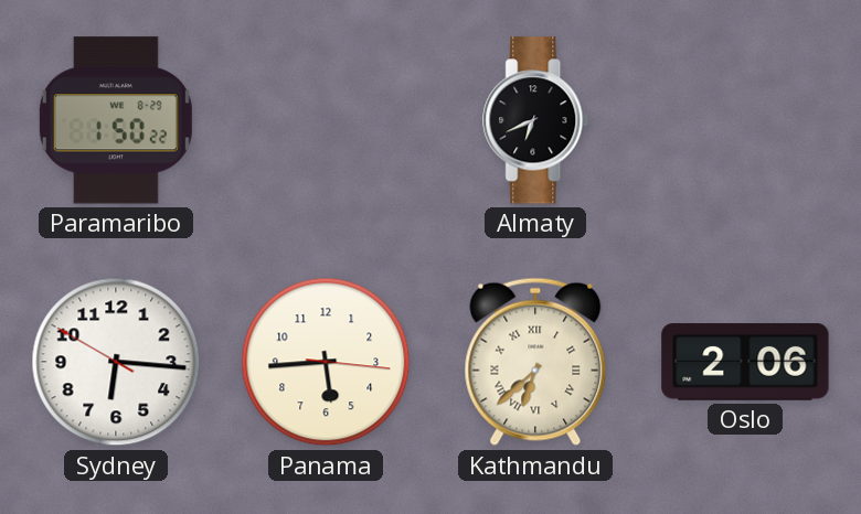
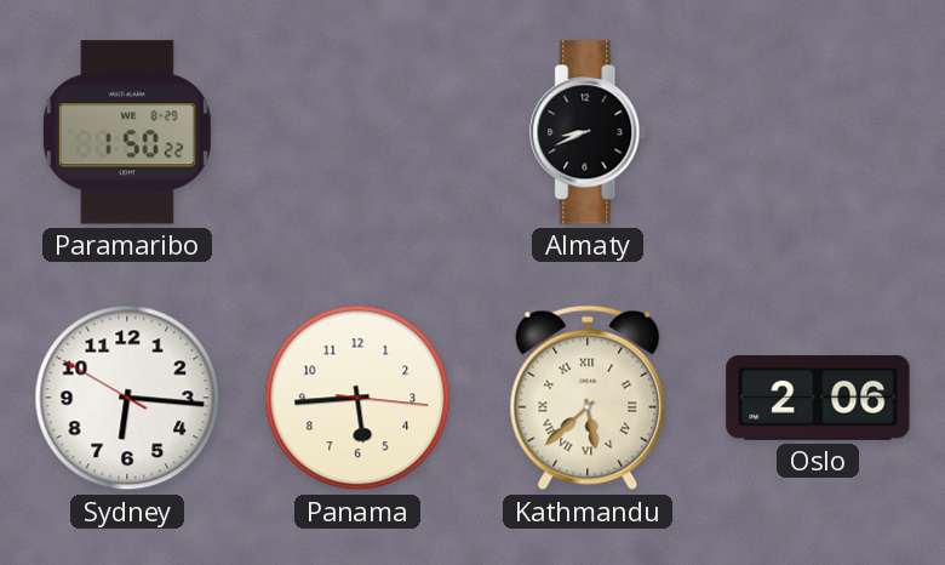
Almaty: 6:41 -> 8:41 (589, 132)
Kathmandu: 6:38 -> 5:38 (588, 398)
